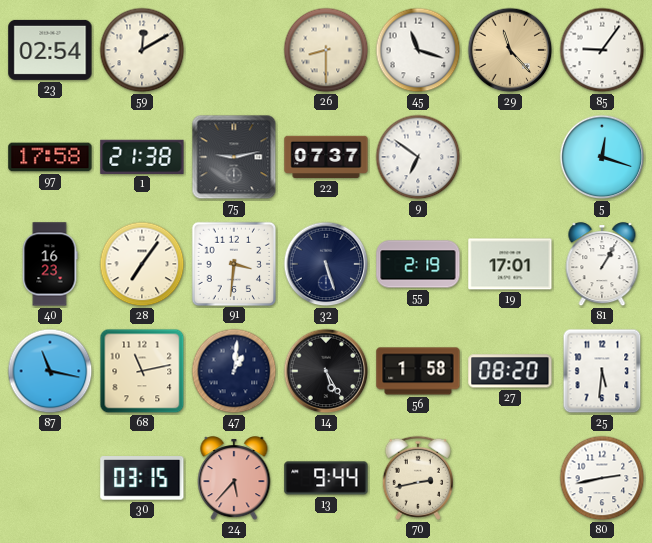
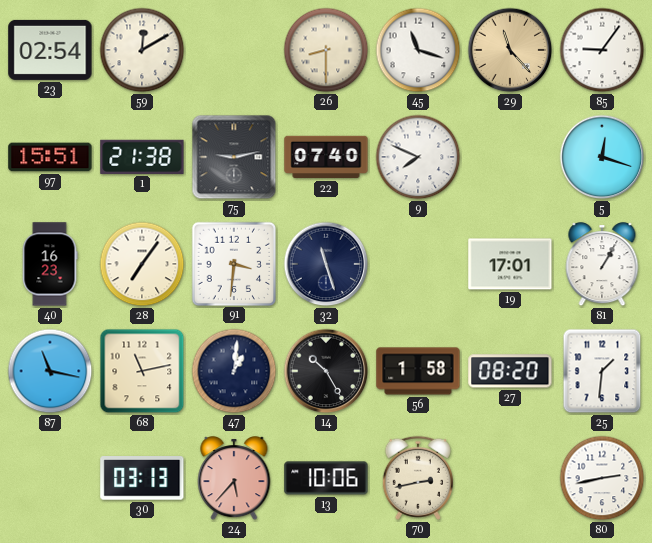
97: 17:58 -> 15:51 (50, 157)
22: 07:37 -> 07:40 (326, 157)
9: 6:51 -> 7:49 (418, 157)
32: 5:27 -> 11:27 (326, 264)
55: 2:19 -> none (418, 264)
14: 5:25 -> 10:25 (326, 371)
25: 5:31 -> 1:31 (602, 371)
30: 03:15 -> 03:13 (142, 479)
13: 9:44 -> 10:06 (326, 478)
